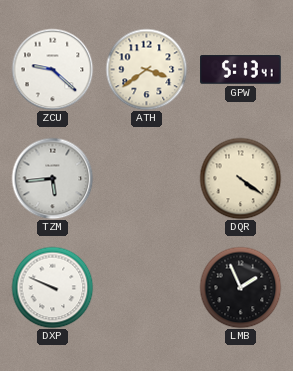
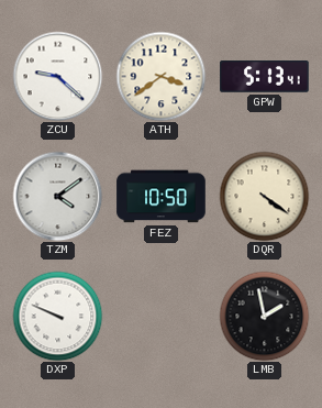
TZM: 5:44 -> 4:09 (57, 196)
FEZ: none -> 10:50 (162, 197)
LMB: 1:56 -> 1:58 (264, 316)
